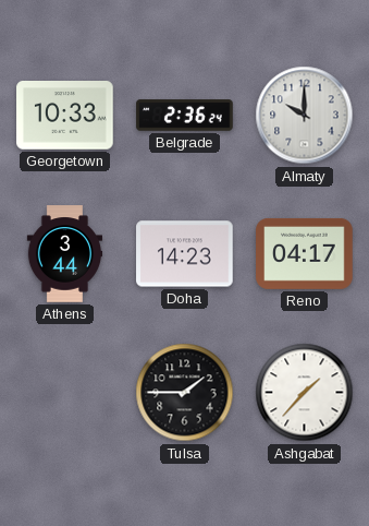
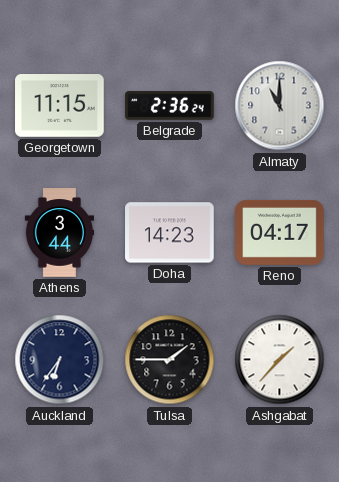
Georgetown: 10:33 -> 11:15 (60, 106)
Almaty: 10:00 -> 11:00 (280, 106)
Auckland: none -> 6:36 (60, 360)
